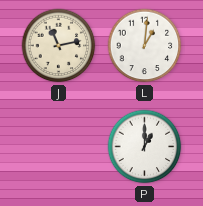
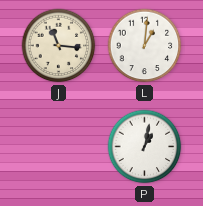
J: 11:13 -> 11:16 (59, 46)
P: 1:00 -> 1:02 (145, 147)
